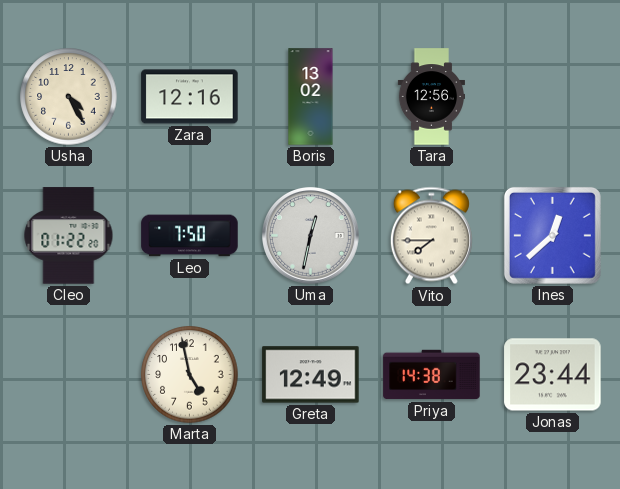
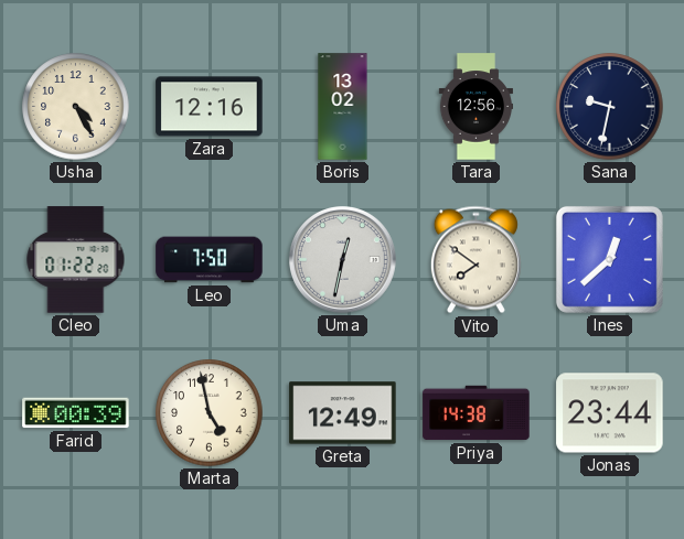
Sana: none -> 9:32 (610, 107)
Vito: 7:45 -> 7:51 (475, 260)
Farid: none -> 00:39 (76, 413)
